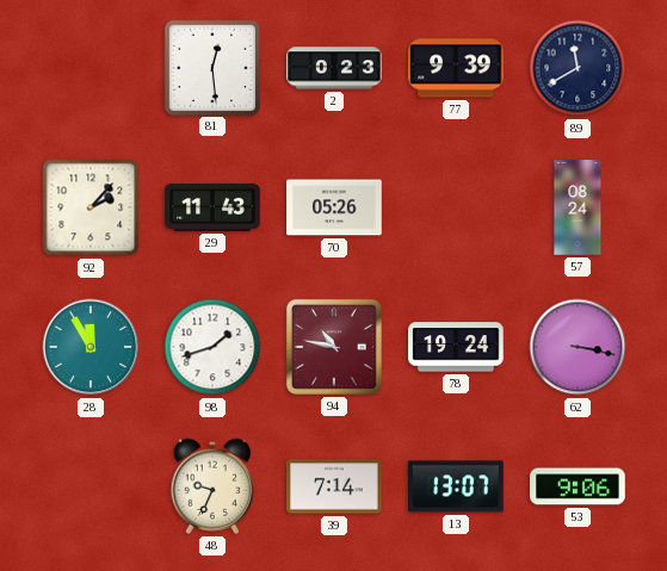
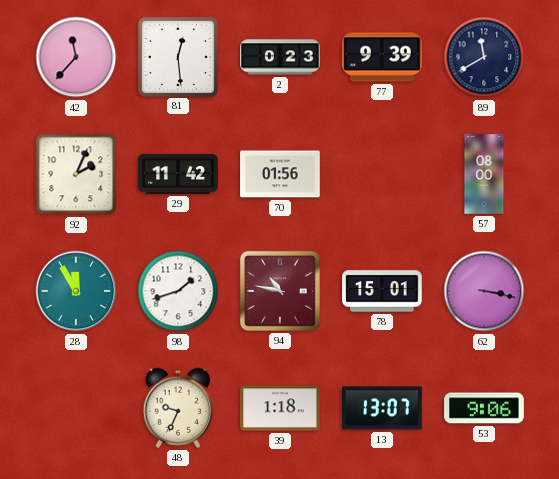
42: none -> 11:37 (76, 57)
92: 2:07 -> 2:04 (76, 174)
29: 11:43 -> 11:42 (178, 174)
70: 05:26 -> 01:56 (280, 174)
57: 08:24 -> 08:00 (484, 174)
78: 19:24 -> 15:01 (382, 291)
39: 7:14 -> 1:18 (280, 408)
